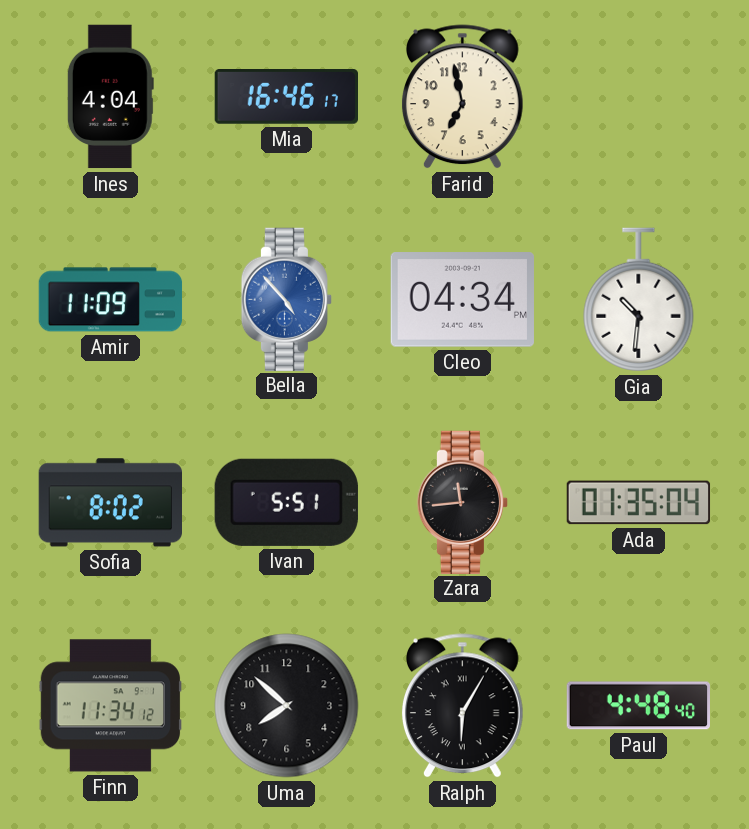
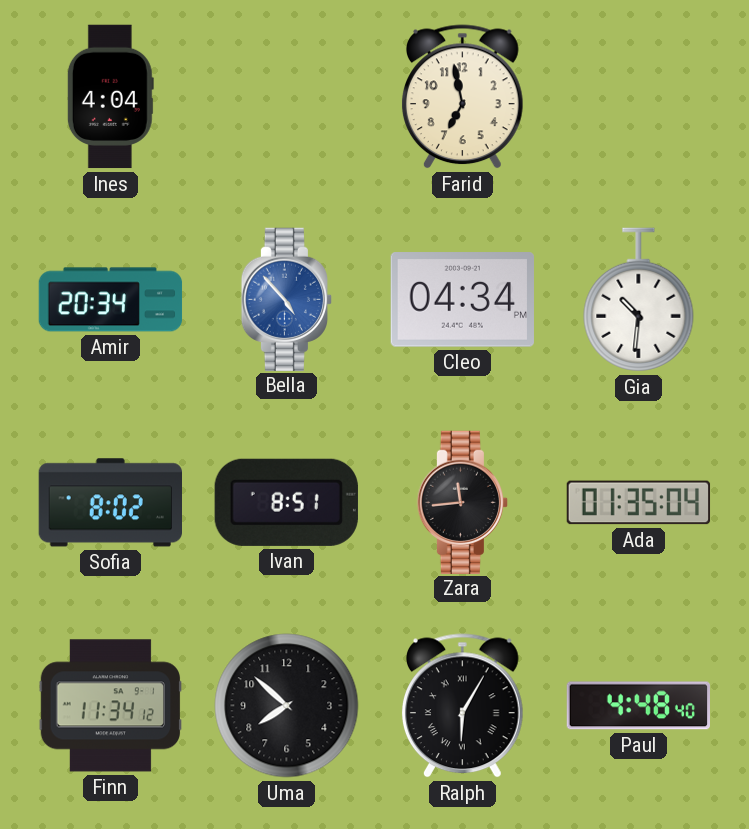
Mia: 16:46 -> none (286, 97)
Amir: 11:09 -> 20:34 (111, 300)
Ivan: 5:51 -> 8:51 (286, 502)
